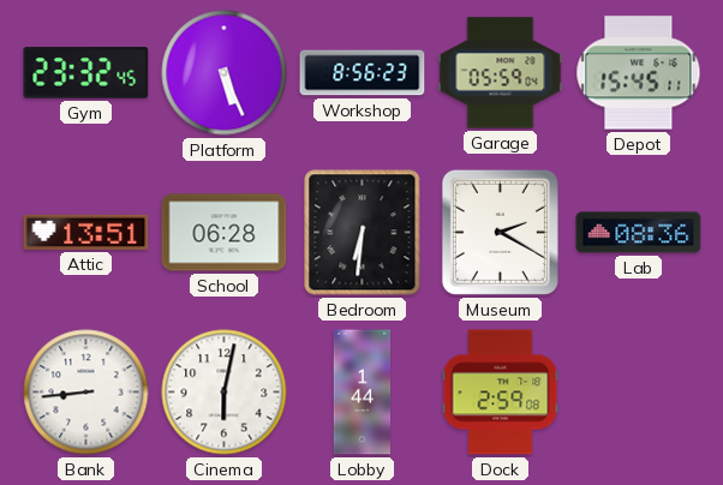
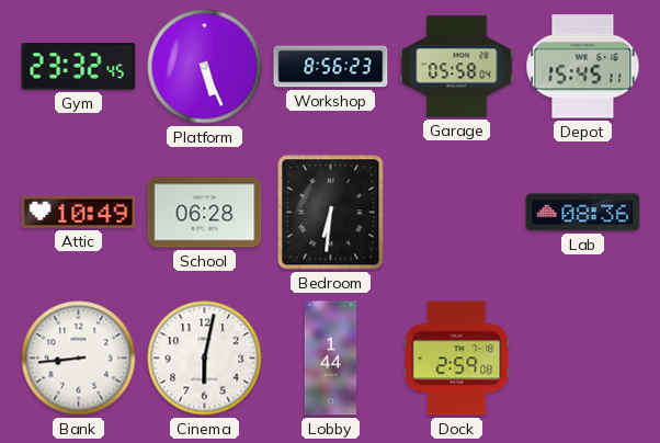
Garage: 05:59 -> 05:58 (457, 67)
Attic: 13:51 -> 10:49 (79, 212)
Museum: 2:20 -> none (500, 232)
